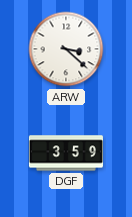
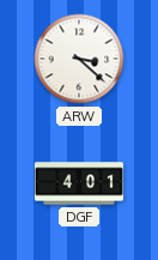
DGF: 3:59 -> 4:01 (79, 183)
